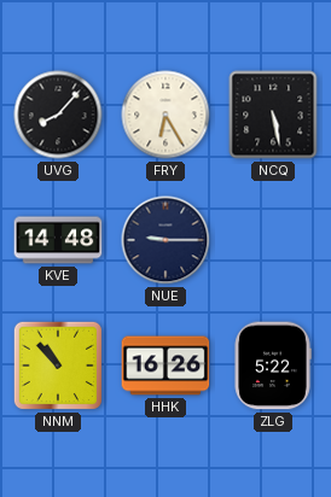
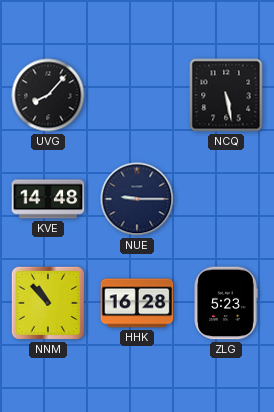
FRY: 6:25 -> none (165, 115)
HHK: 16:26 -> 16:28 (137, 303)
ZLG: 5:22 -> 5:23 (226, 303)
